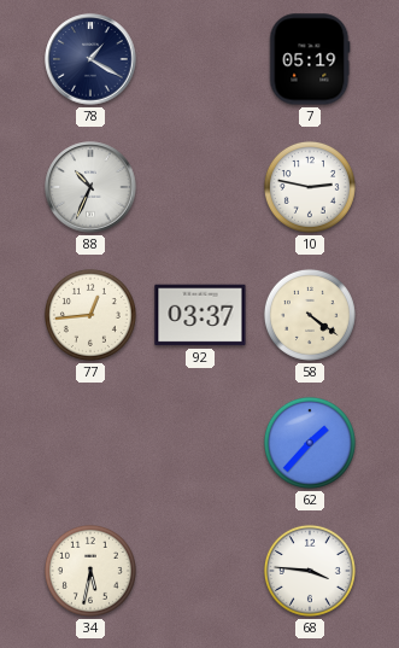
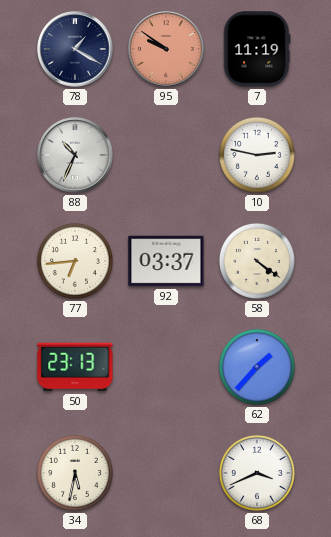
95: none -> 9:51 (166, 49)
7: 05:19 -> 11:19 (257, 49)
77: 12:44 -> 6:44 (75, 261)
50: none -> 23:13 (75, 367)
68: 3:46 -> 3:41 (257, 473)
